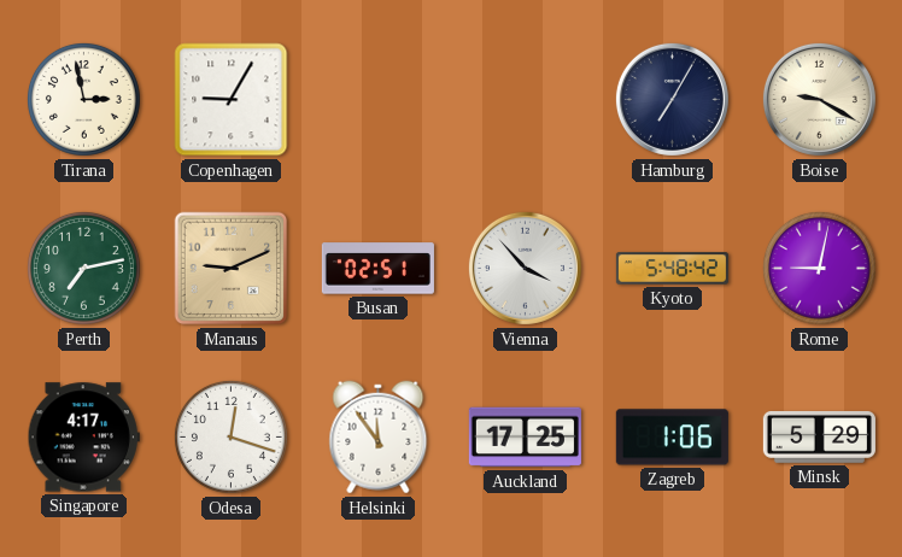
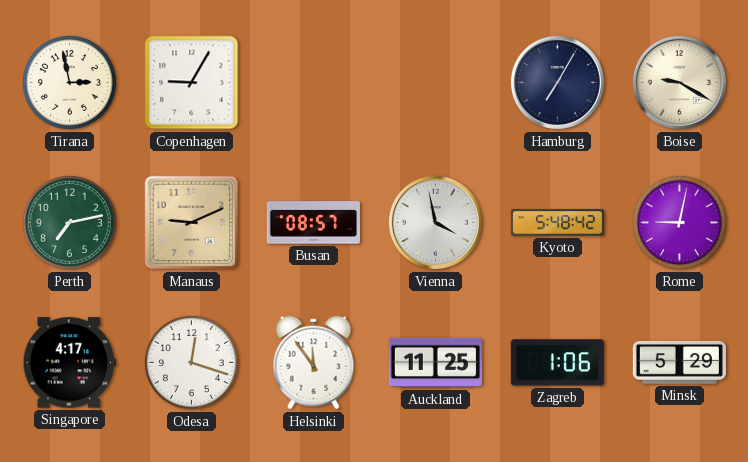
Busan: 02:51 -> 08:57 (313, 223)
Vienna: 3:53 -> 3:58 (435, 222)
Auckland: 17:25 -> 11:25 (435, 363)
